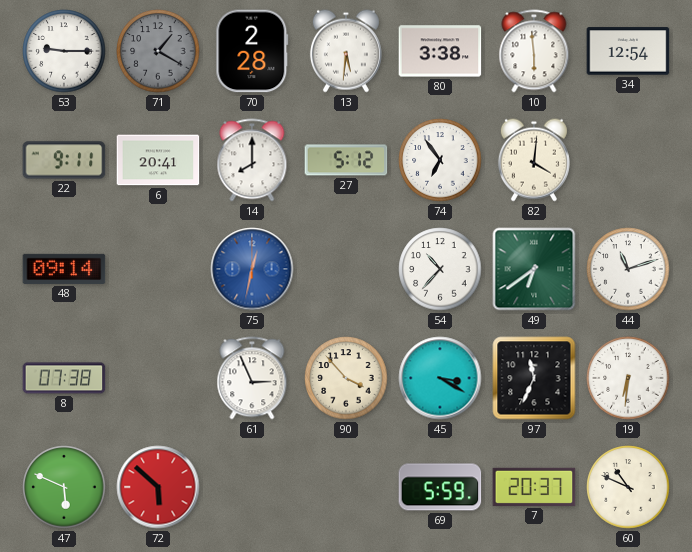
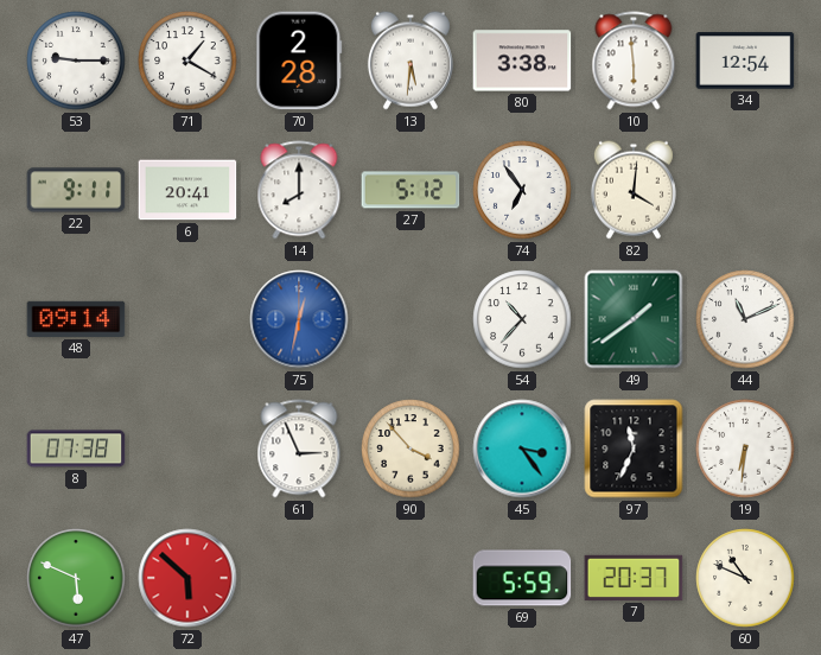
71 dial: grey -> white (187, 61)
49: 6:39 -> 1:39 (634, 319)
44: 11:12 -> 11:11 (745, 319)
45: 3:20 -> 3:24 (522, 449)
